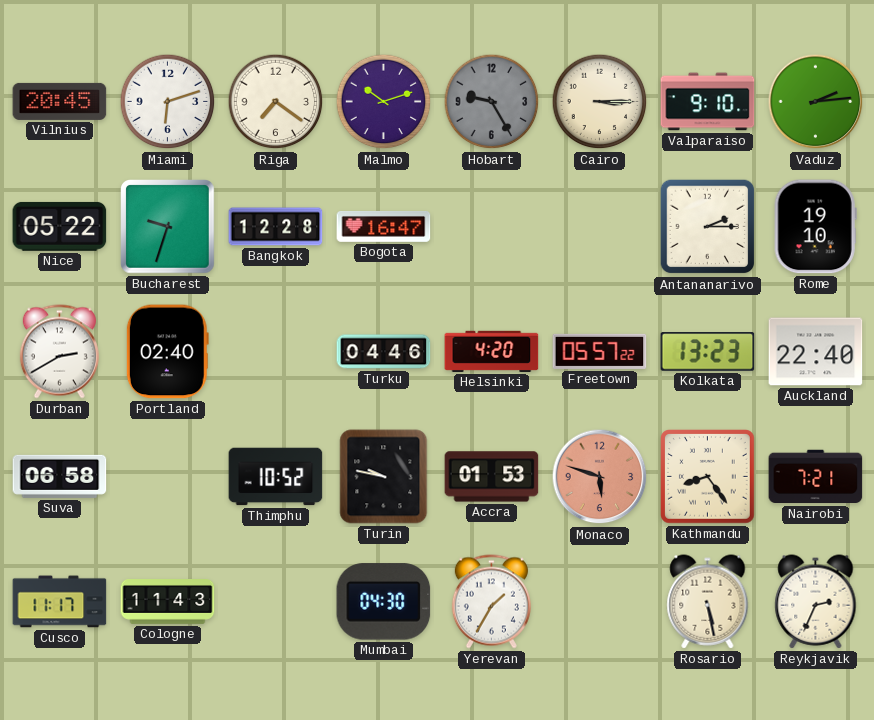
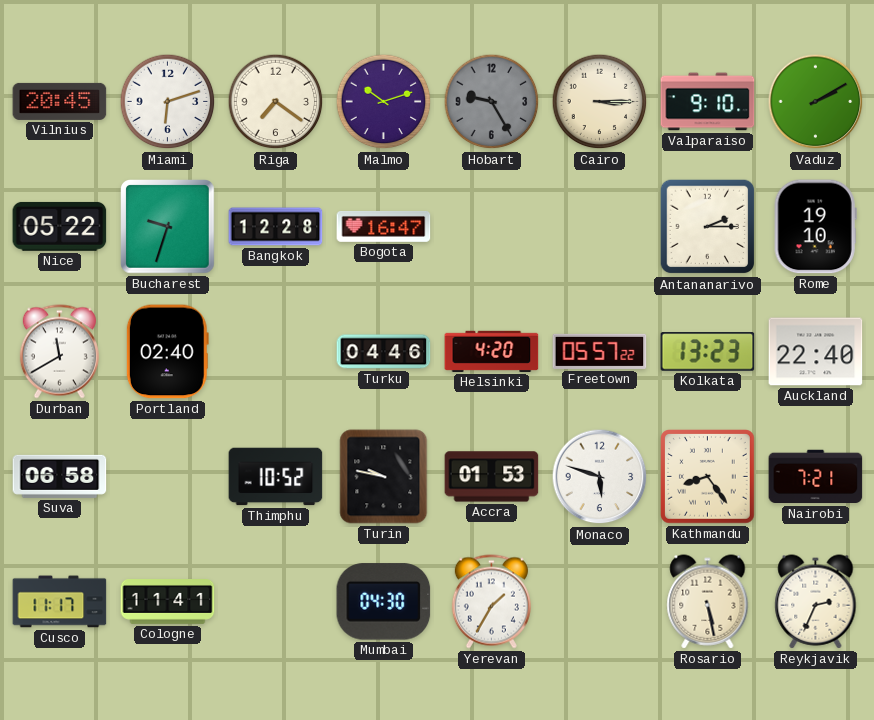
Vaduz: 2:14 -> 2:10 (816, 102)
Durban: 2:40 -> 11:40 (59, 352)
Monaco dial: salmon -> white (600, 477)
Cologne: 11:43 -> 11:41 (168, 602)
